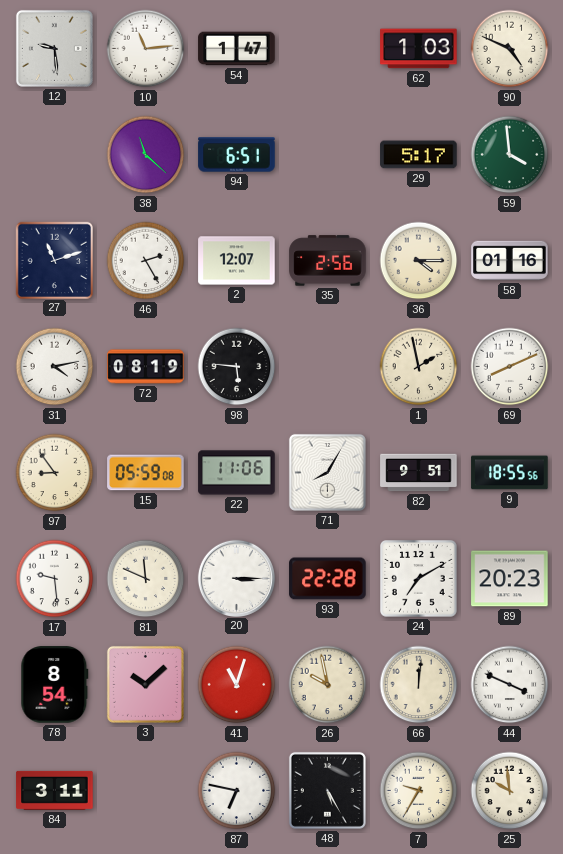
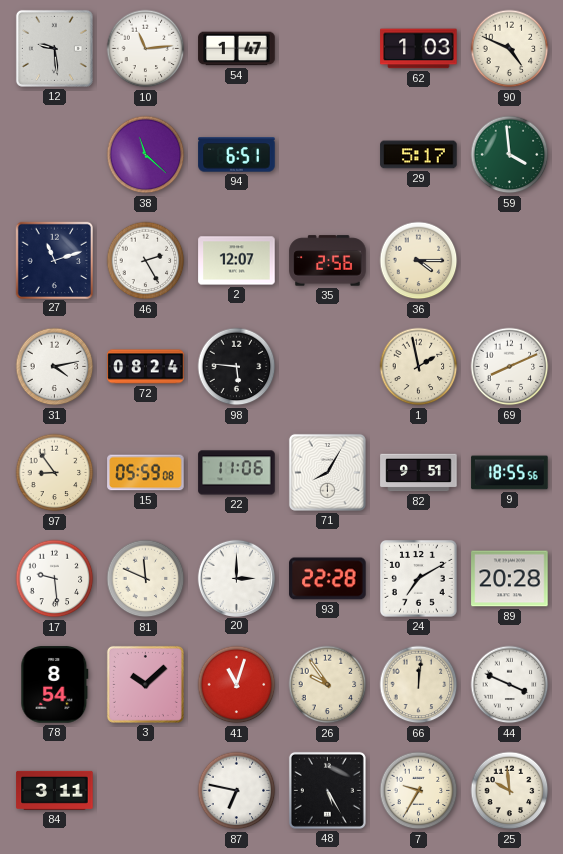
58: 01:16 -> none (510, 261)
72: 08:19 -> 08:24 (146, 367)
20: 3:15 -> 3:00 (236, 578)
89: 20:23 -> 20:28 (510, 579)
26: 9:58 -> 9:54 (328, 685)
